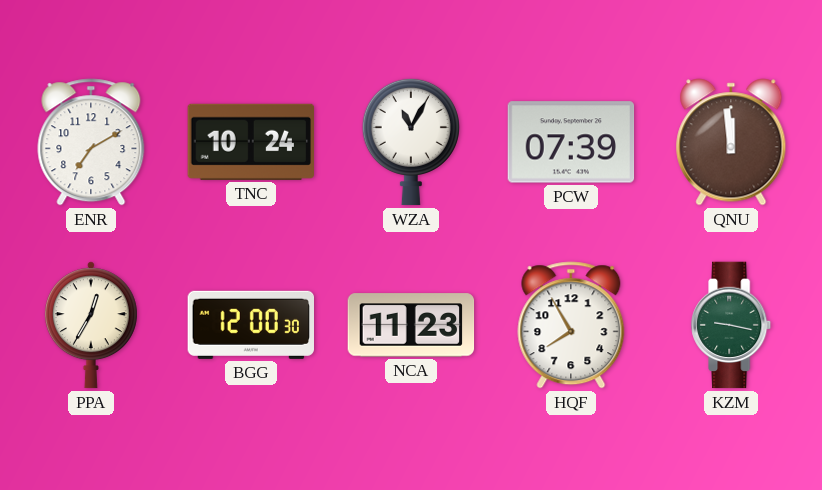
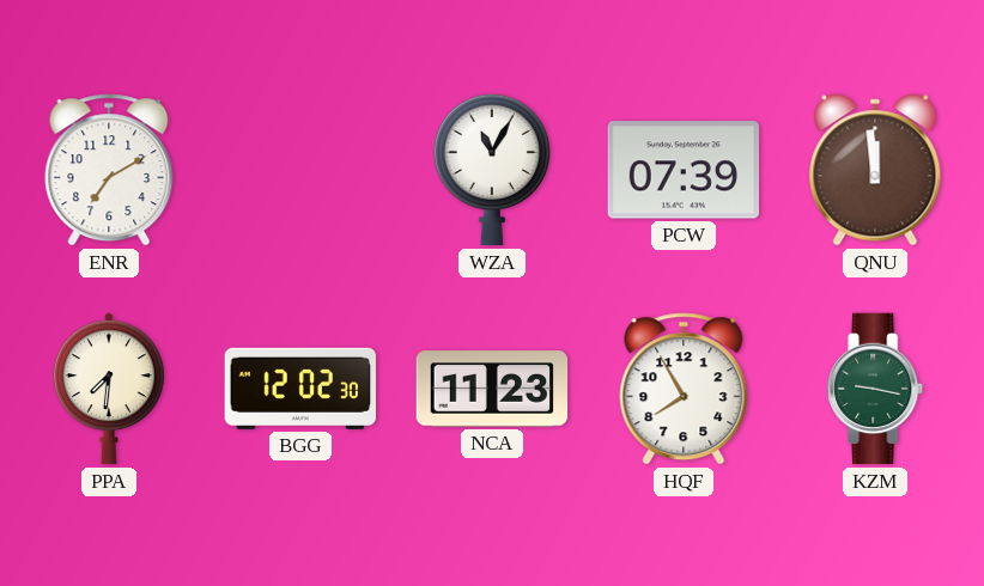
TNC: 10:24 -> none (250, 142)
PPA: 12:35 -> 7:31 (109, 389)
BGG: 12:00 -> 12:02 (299, 389)
